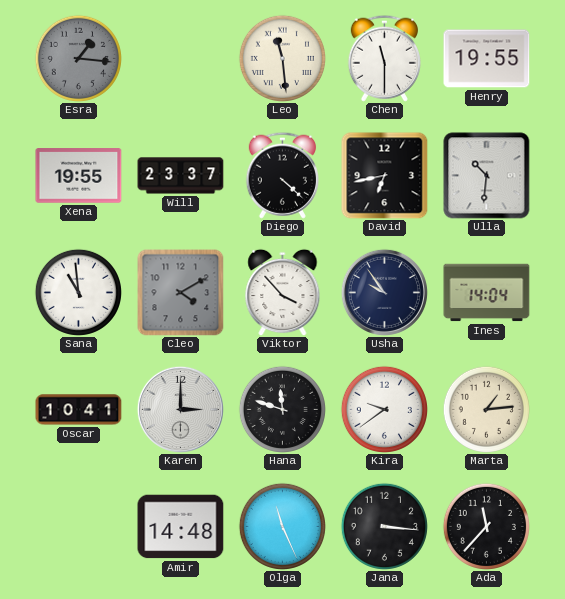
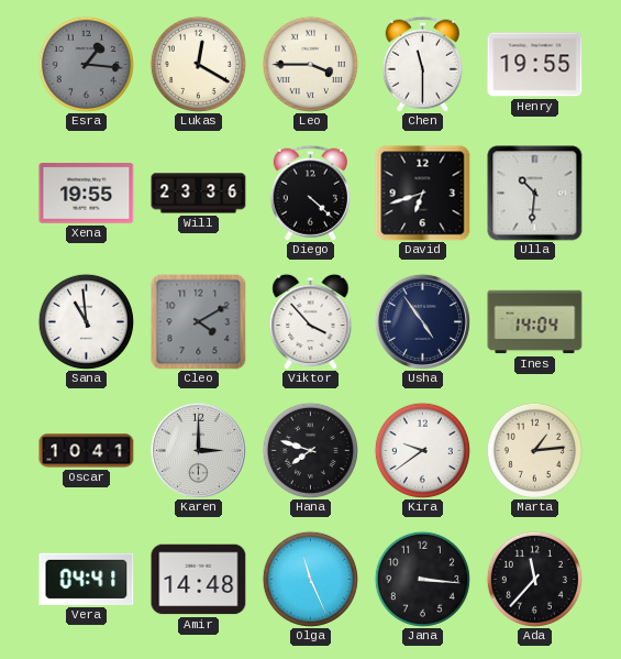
Lukas: none -> 12:20 (198, 64)
Leo: 11:29 -> 3:45 (310, 64)
Will: 23:37 -> 23:36 (199, 194)
David: 6:43 -> 6:42 (423, 194)
Usha: 9:54 -> 4:54 (422, 321)
Hana: 11:48 -> 7:48 (310, 450)
Vera: none -> 04:41 (87, 579)
